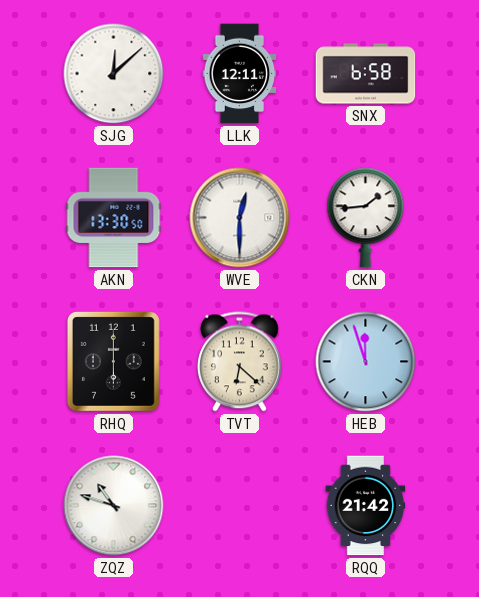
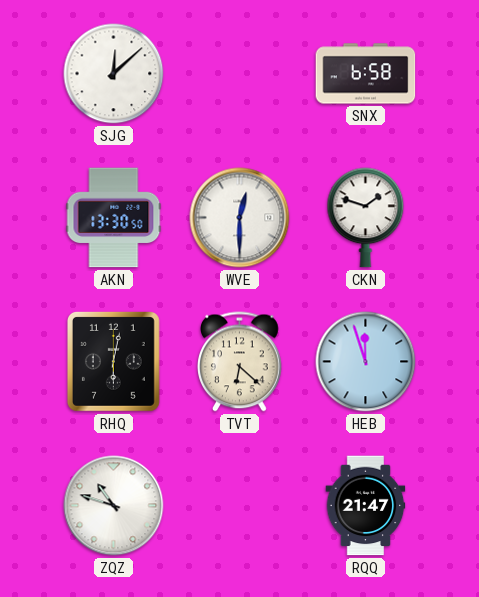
LLK: 12:11 -> none (240, 74)
CKN: 1:44 -> 1:48 (366, 218)
RHQ: 6:00 -> 6:02 (113, 361)
RQQ: 21:42 -> 21:47 (366, 506)
